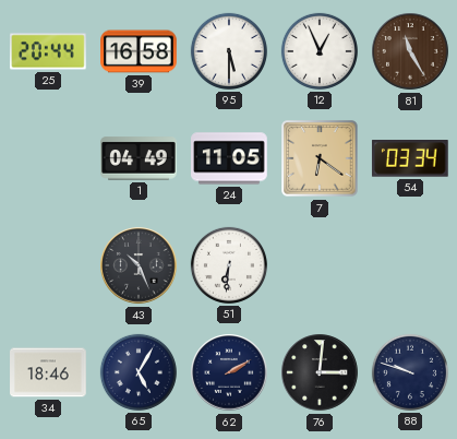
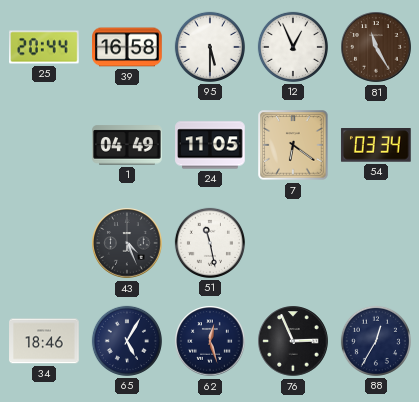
43: 10:26 -> 4:26 (127, 243)
51: 6:31 -> 11:28 (210, 243)
62: 2:10 -> 12:27 (210, 341)
76: 3:01 -> 2:56 (293, 341)
88: 9:48 -> 12:35 (376, 341)
